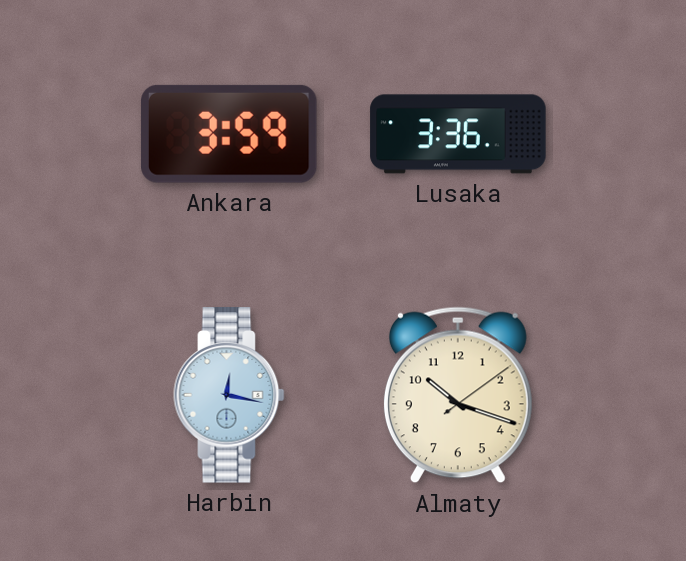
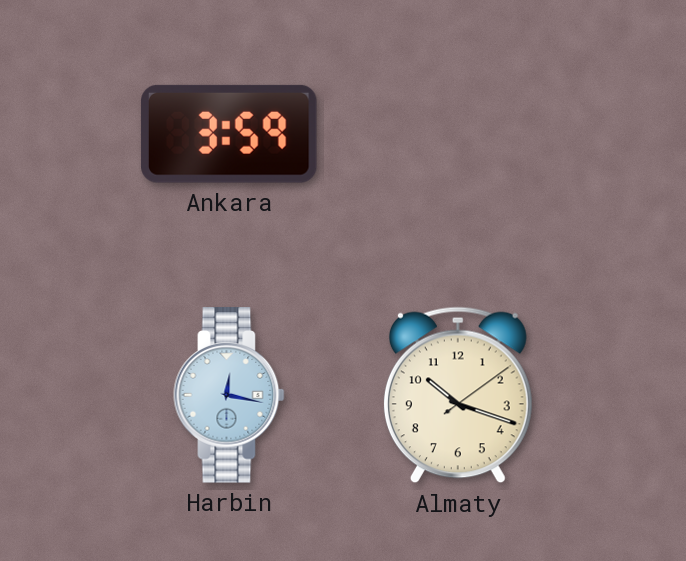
Lusaka: 3:36 -> none (458, 134)
